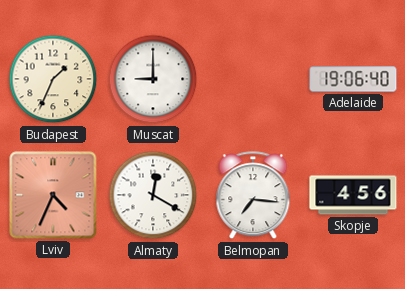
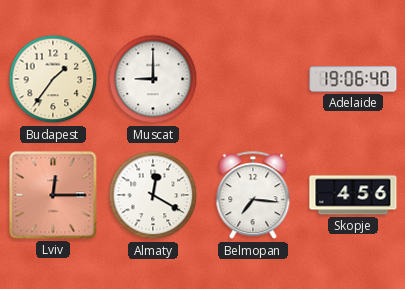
Budapest: 1:34 -> 1:36 (53, 79)
Lviv: 4:34 -> 12:15 (53, 195)
